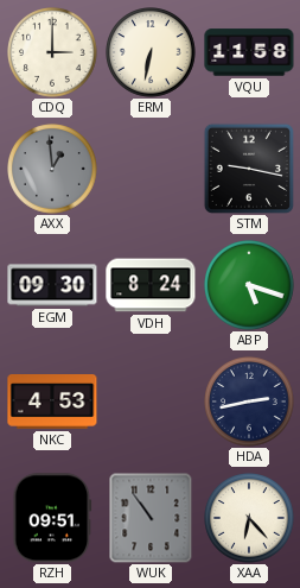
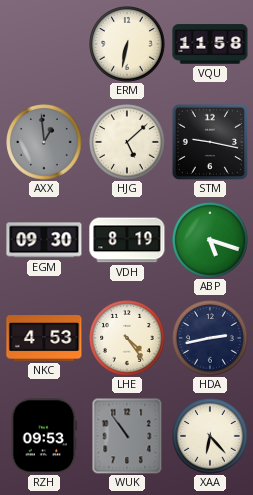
CDQ: 3:00 -> none (52, 52)
HJG: none -> 5:08 (127, 142)
VDH: 8:24 -> 8:19 (127, 240)
LHE: none -> 4:24 (127, 338)
RZH: 09:51 -> 09:53 (44, 436)
